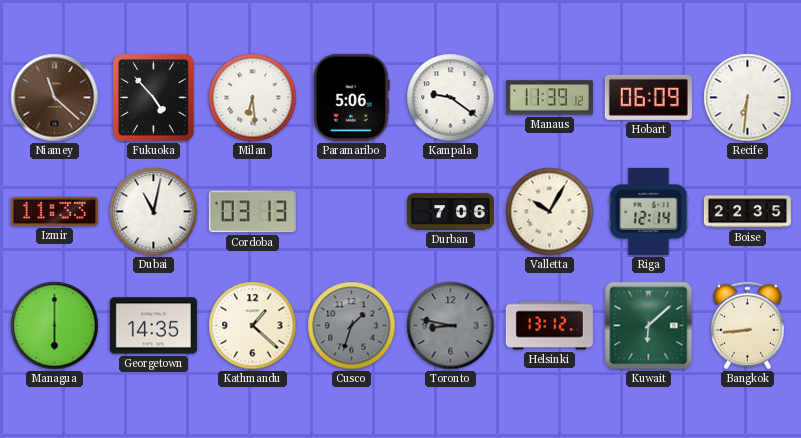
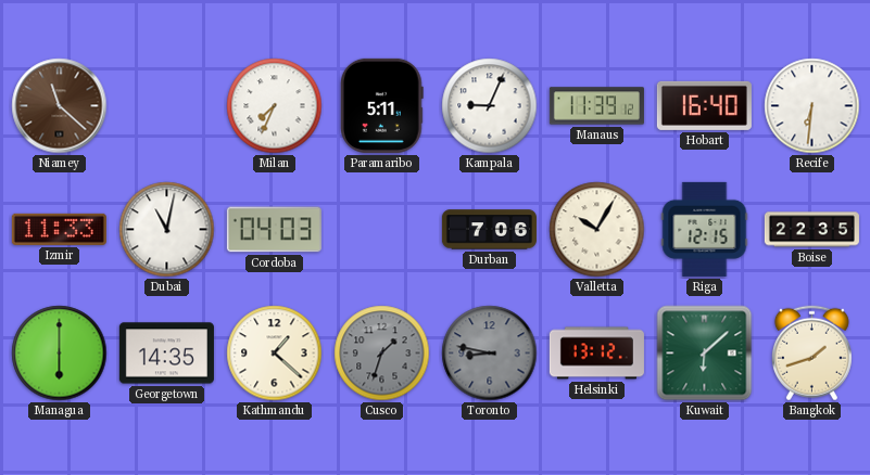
Fukuoka: 4:53 -> none (154, 98)
Milan: 6:29 -> 7:34 (275, 106)
Paramaribo: 5:06 -> 5:11 (382, 105)
Kampala: 9:21 -> 9:04 (490, 106)
Hobart: 06:09 -> 16:40 (704, 105)
Cordoba: 03:13 -> 04:03 (274, 230)
Riga: 12:14 -> 12:15 (705, 229)
Bangkok: 8:44 -> 1:42 (811, 354)
